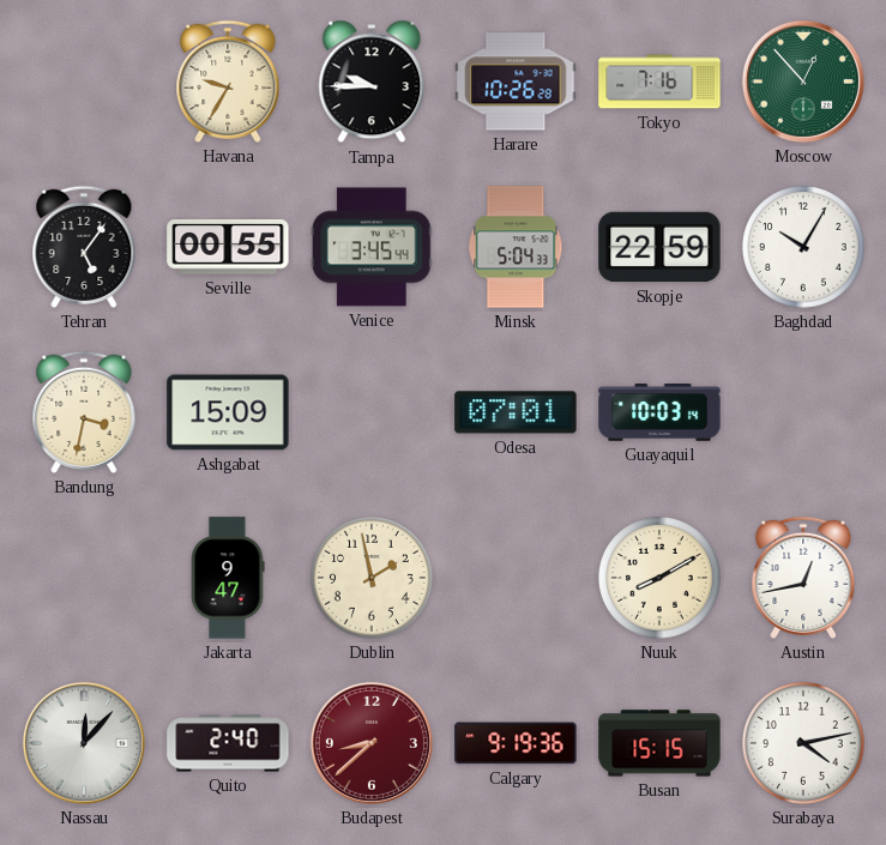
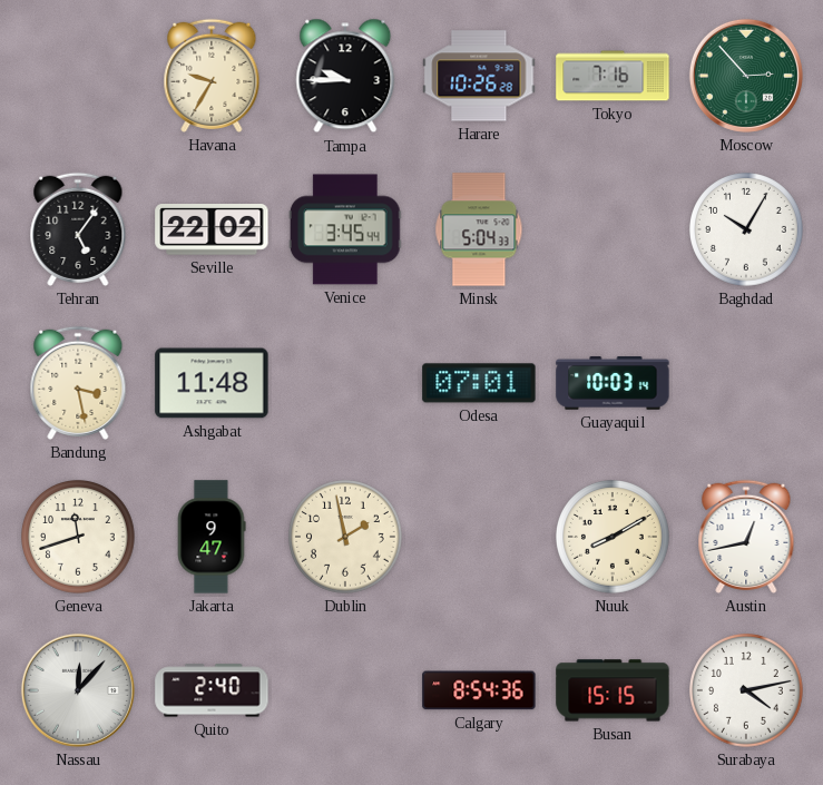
Moscow: 12:53 -> 2:53 (746, 76)
Seville: 00:55 -> 22:02 (212, 230)
Skopje: 22:59 -> none (659, 247)
Bandung: 3:32 -> 3:28 (78, 383)
Ashgabat: 15:09 -> 11:48 (212, 383)
Geneva: none -> 11:42 (79, 538)
Budapest: 8:38 -> none (372, 743)
Calgary: 9:19 -> 8:54 (479, 690)
